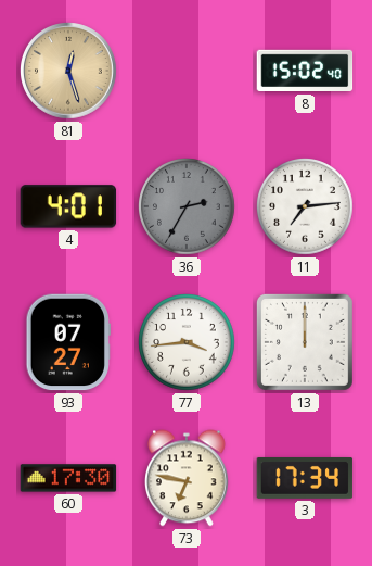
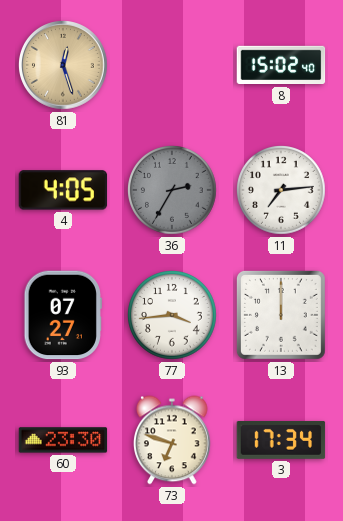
4: 4:01 -> 4:05 (63, 190)
60: 17:30 -> 23:30 (63, 440)
73: 6:47 -> 6:48 (173, 440)
